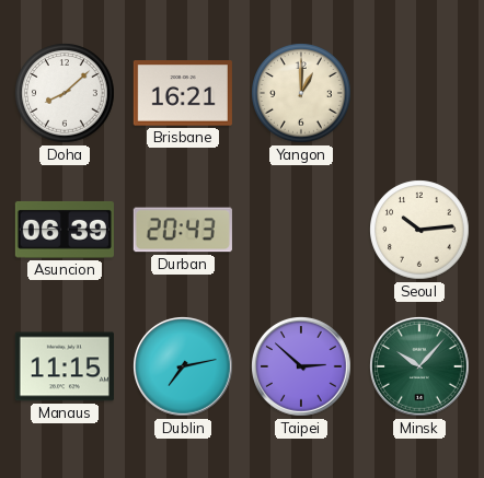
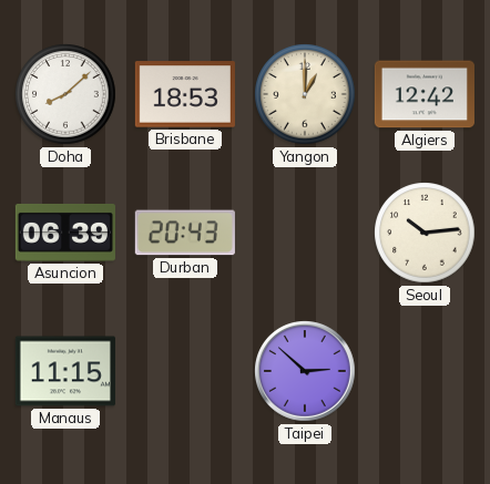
Brisbane: 16:21 -> 18:53 (185, 94)
Algiers: none -> 12:42 (425, 94)
Dublin: 7:13 -> none (184, 366)
Minsk: 10:07 -> none (420, 366)
